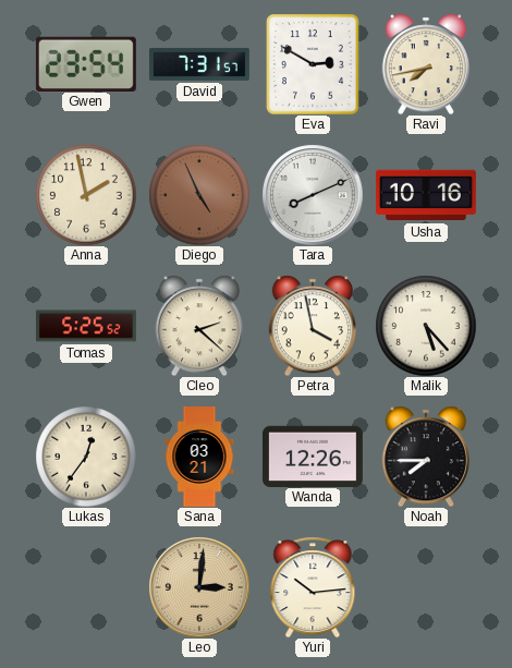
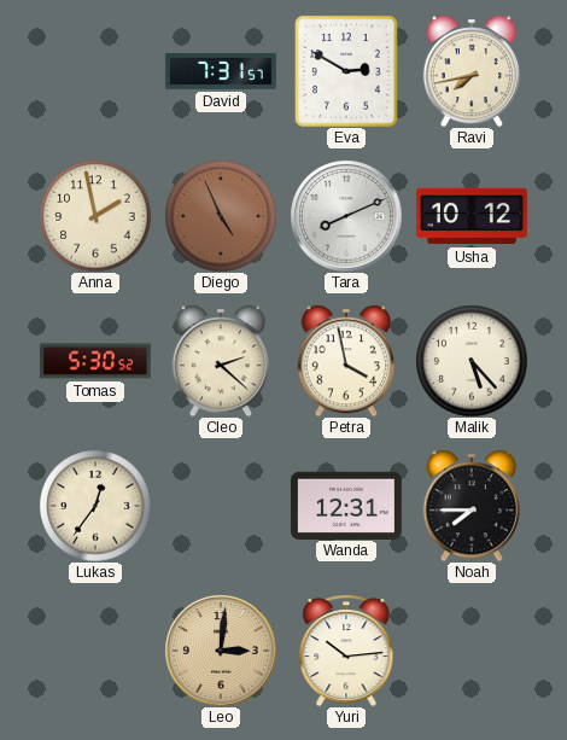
Gwen: 23:54 -> none (86, 63)
Usha: 10:16 -> 10:12 (472, 216)
Tomas: 5:25 -> 5:30 (95, 361)
Sana: 03:21 -> none (199, 458)
Wanda: 12:26 -> 12:31 (346, 505)
